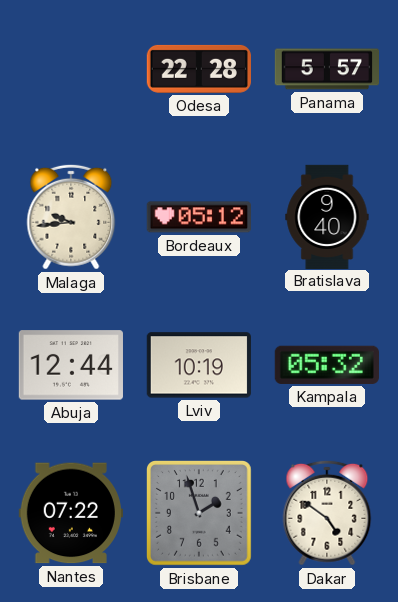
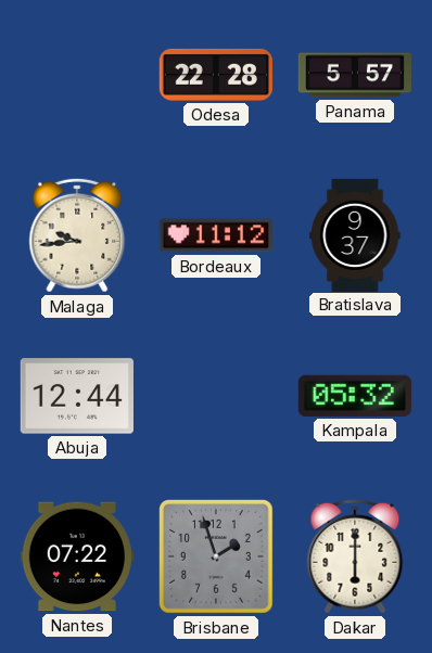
Bordeaux: 05:12 -> 11:12 (216, 235)
Bratislava: 9:40 -> 9:37 (355, 234)
Lviv: 10:19 -> none (199, 365)
Dakar: 4:51 -> 6:00 (355, 556)
